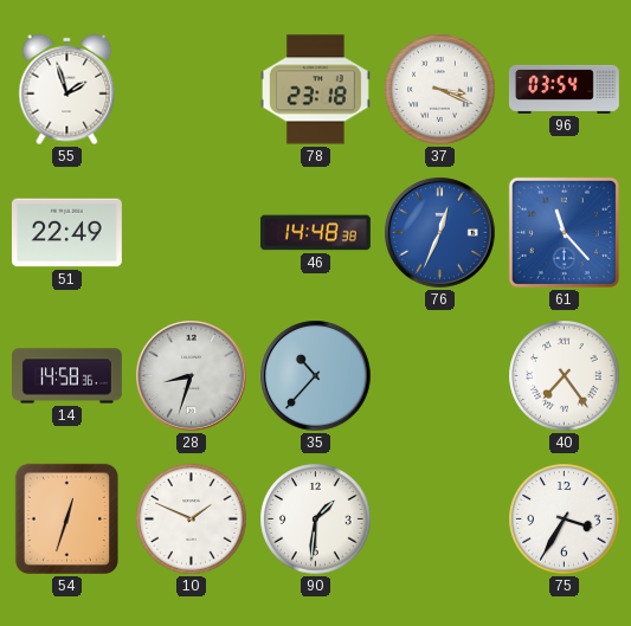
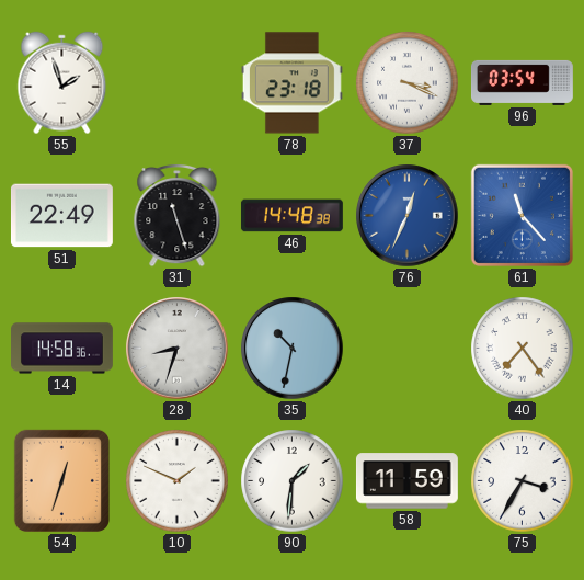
31: none -> 11:27 (178, 215)
35: 10:37 -> 10:32 (293, 349)
58: none -> 11:59 (406, 481)
